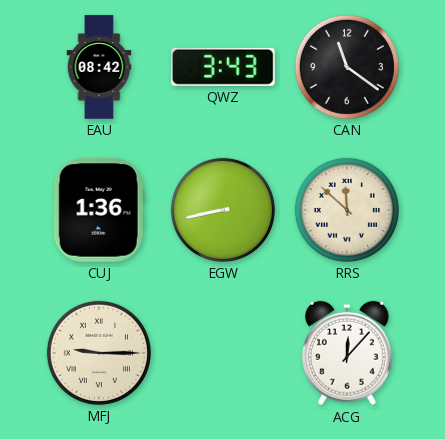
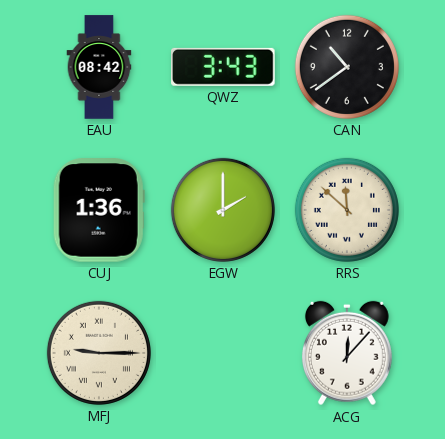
CAN: 11:21 -> 10:39 (347, 67)
EGW: 8:43 -> 2:00 (223, 210)
